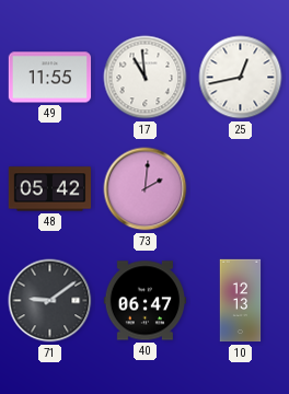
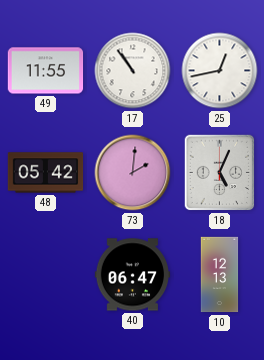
17: 10:59 -> 10:54 (133, 71)
18: none -> 5:04 (220, 173)
71: 9:09 -> none (50, 301)
